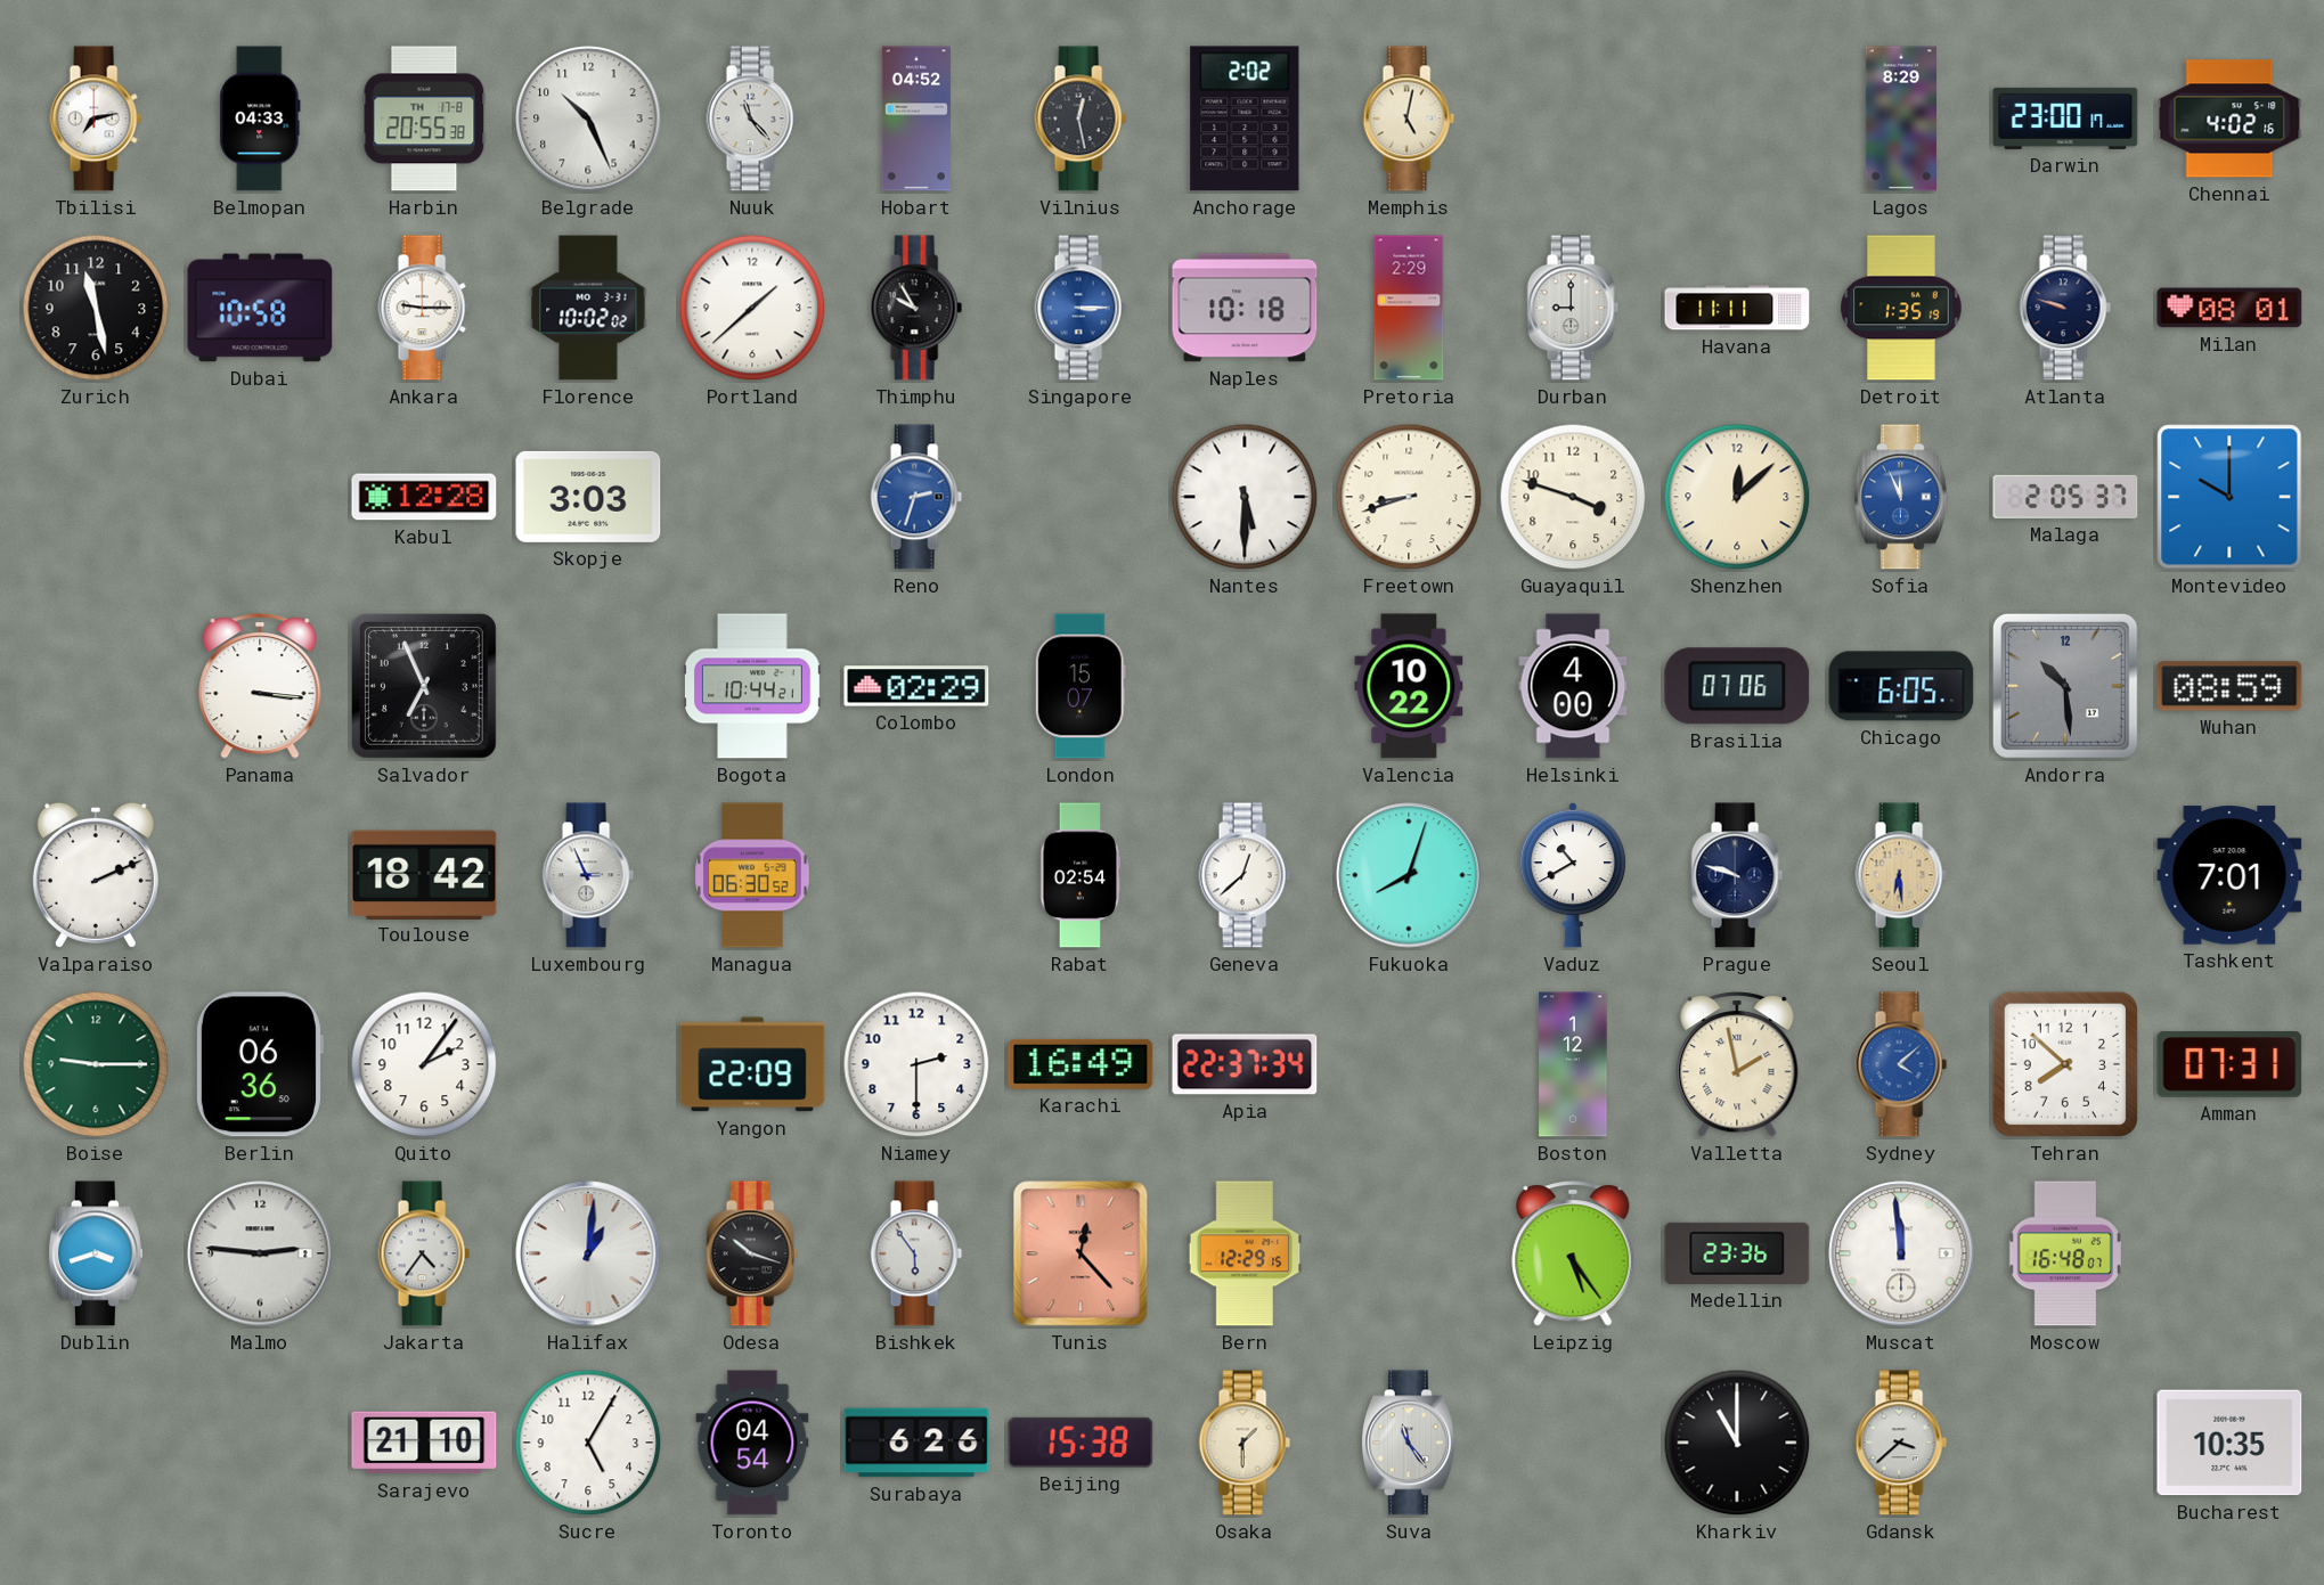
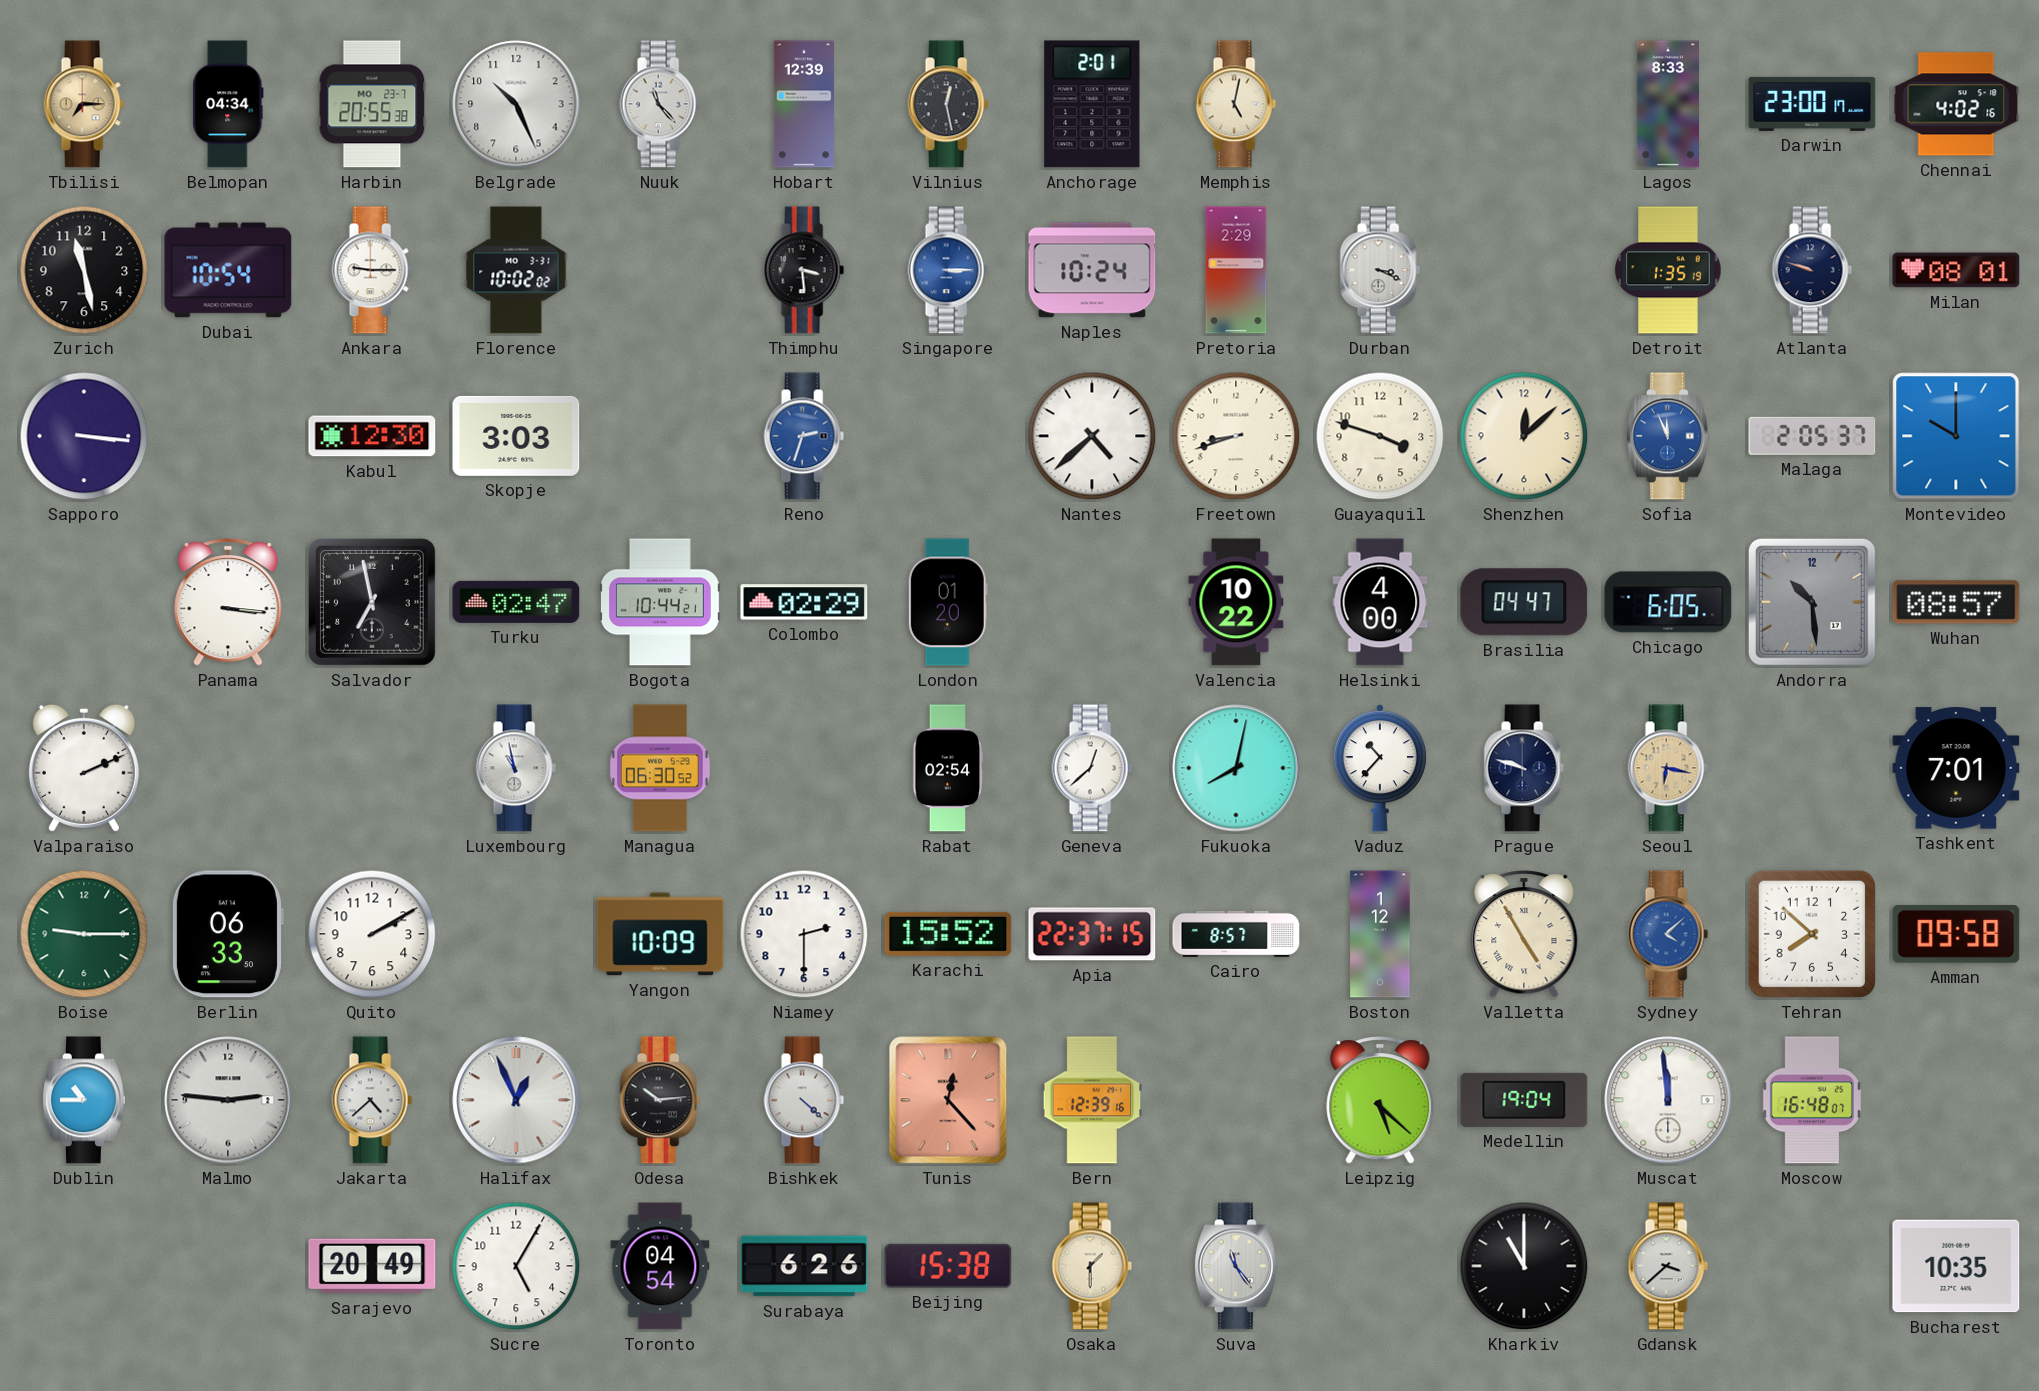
Tbilisi: 7:13 -> 7:15 (84, 104)
Tbilisi dial: white -> champagne (84, 104)
Belmopan: 04:33 -> 04:34 (228, 104)
Harbin date: TH 17-8 -> MO 23-7 (372, 104)
Hobart: 04:52 -> 12:39 (804, 104)
Anchorage: 2:02 -> 2:01 (1092, 104)
Lagos: 8:29 -> 8:33 (1668, 104)
Dubai: 10:58 -> 10:54 (228, 270)
Portland: 1:38 -> none (752, 308)
Thimphu: 9:55 -> 3:29 (804, 270)
Naples: 10:18 -> 10:24 (1092, 270)
Durban: 9:00 -> 3:19 (1380, 270)
Havana: 11:11 -> none (1737, 308)
Sapporo: none -> 3:16 (84, 436)
Kabul: 12:28 -> 12:30 (372, 436)
Nantes: 5:30 -> 4:38 (1092, 436)
Salvador: 6:56 -> 6:58 (372, 602)
Turku: none -> 02:47 (516, 602)
London: 15:07 -> 01:20 (948, 602)
Brasilia: 07:06 -> 04:47 (1524, 602)
Wuhan: 08:59 -> 08:57 (1956, 602)
Toulouse: 18:42 -> none (424, 874)
Luxembourg: 2:56 -> 10:58 (516, 768)
Fukuoka: 8:03 -> 8:02 (1236, 768)
Vaduz: 10:40 -> 10:37 (1380, 769)
Seoul: 6:29 -> 6:17 (1668, 768)
Berlin: 06:36 -> 06:33 (227, 934)
Quito: 2:06 -> 2:10 (372, 934)
Yangon: 22:09 -> 10:09 (660, 934)
Karachi: 16:49 -> 15:52 (948, 934)
Apia: 22:37:34 -> 22:37:15 (1092, 934)
Cairo: none -> 8:57 (1236, 934)
Valletta: 1:58 -> 4:55 (1524, 934)
Amman: 07:31 -> 09:58 (1956, 934)
Dublin: 3:42 -> 10:45 (84, 1100)
Jakarta: 4:36 -> 4:38 (372, 1100)
Halifax: 1:01 -> 12:56 (516, 1100)
Odesa: 10:18 -> 10:14 (660, 1100)
Bishkek: 5:54 -> 4:22 (804, 1100)
Bern: 12:29 -> 12:39 (1092, 1100)
Leipzig: 5:24 -> 5:22 (1380, 1100)
Medellin: 23:36 -> 19:04 (1524, 1100)
Sarajevo: 21:10 -> 20:49 (372, 1266)
